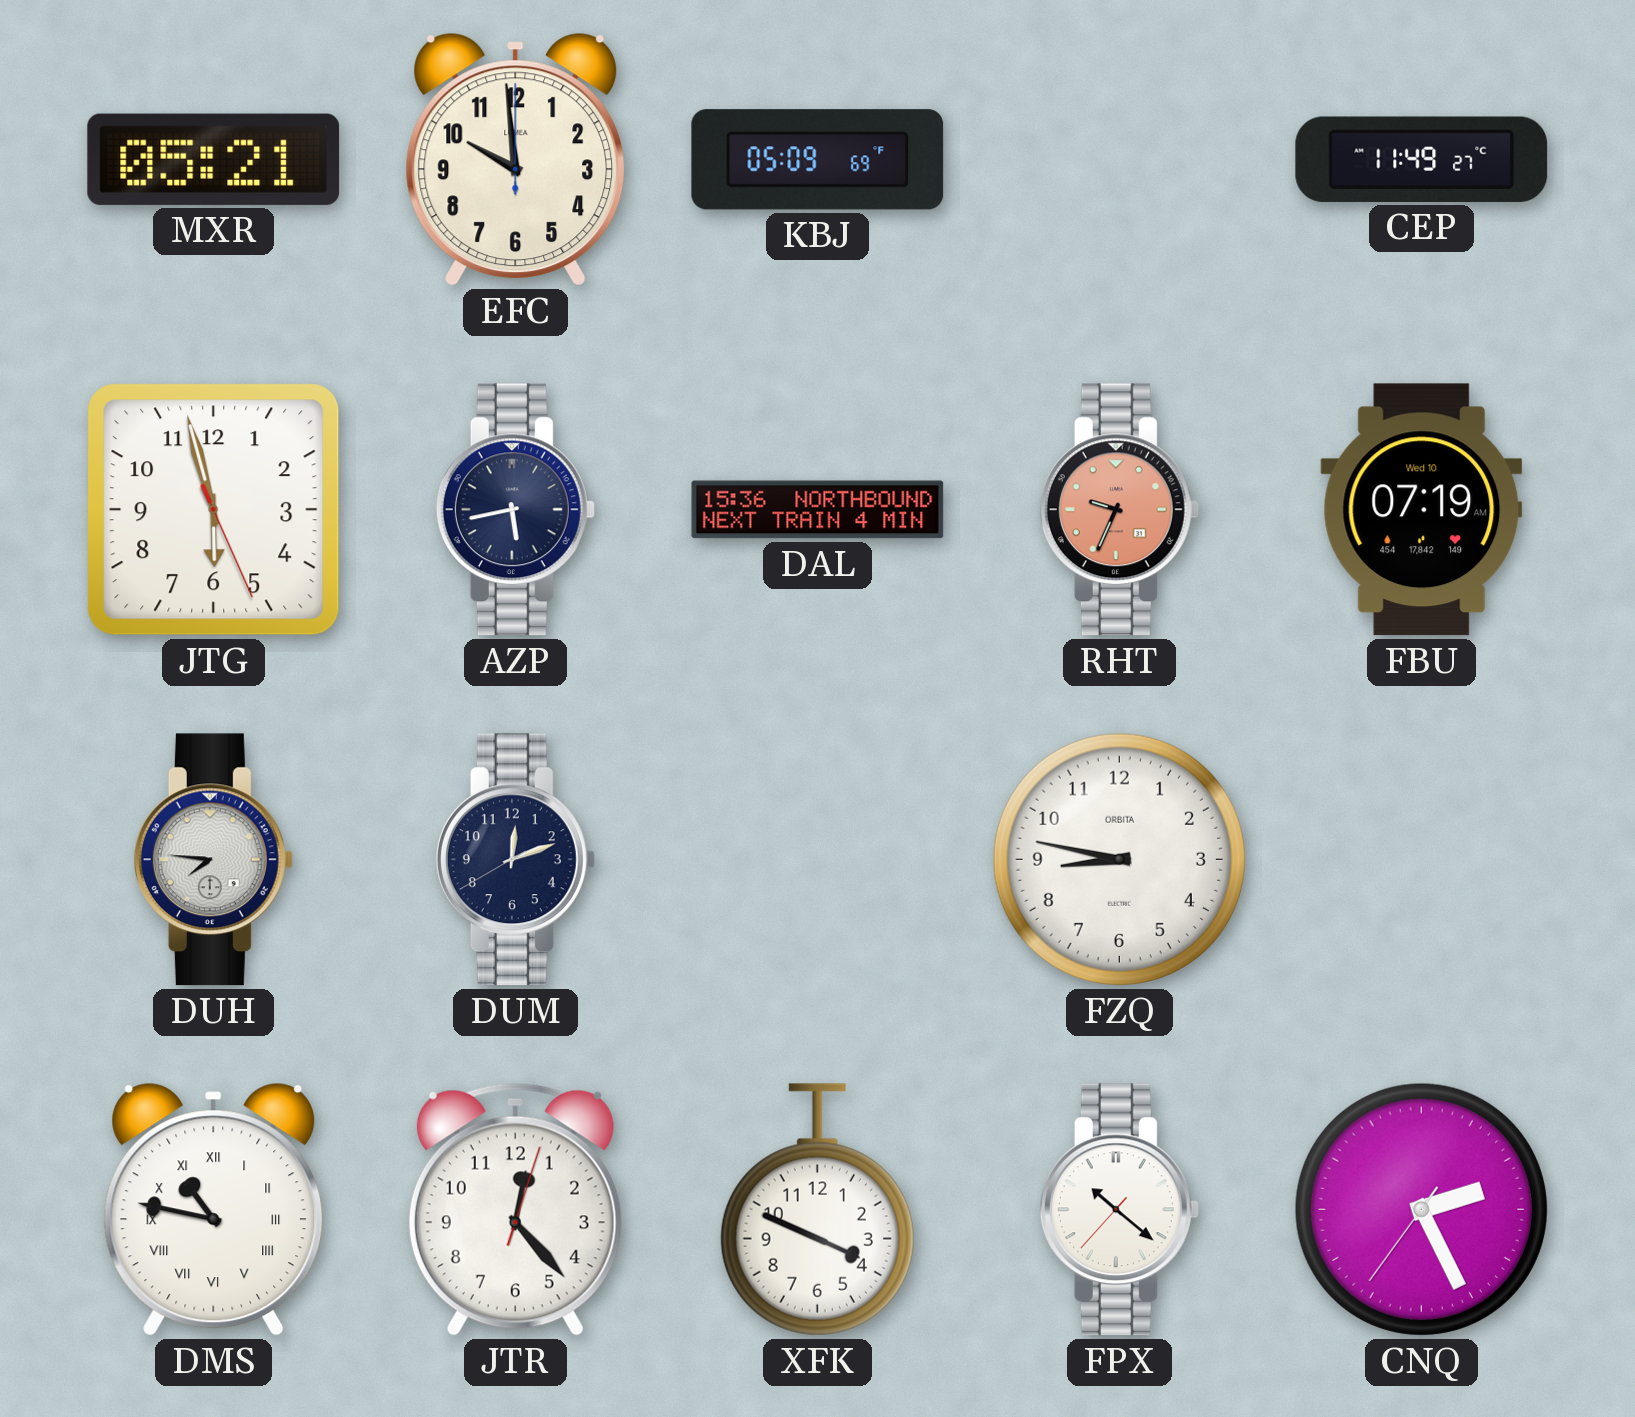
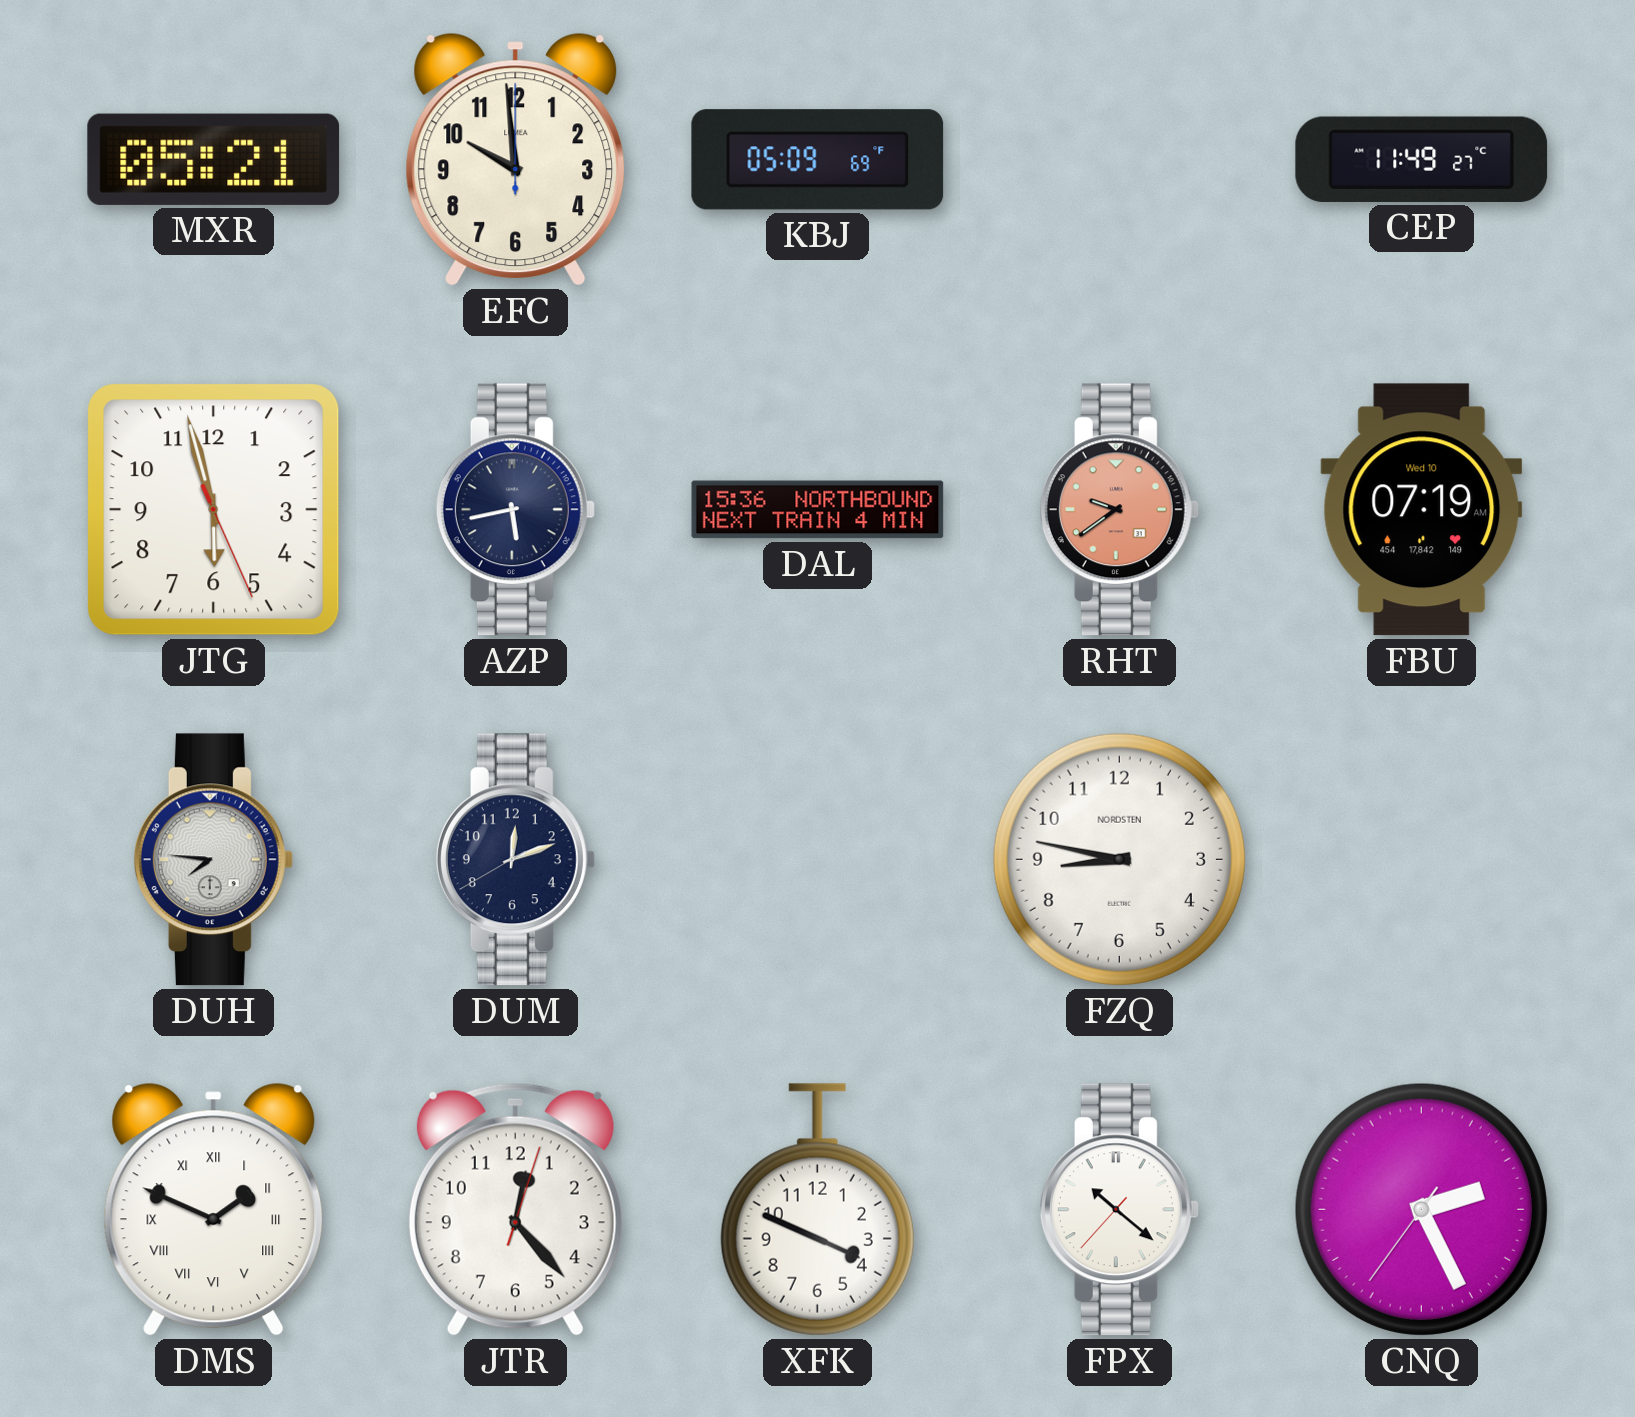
RHT: 9:34 -> 9:39 (1119, 510)
FZQ brand: ORBITA -> NORDSTEN (1119, 859)
DMS: 10:47 -> 1:49 (214, 1209)
